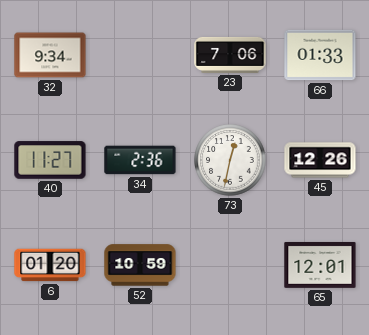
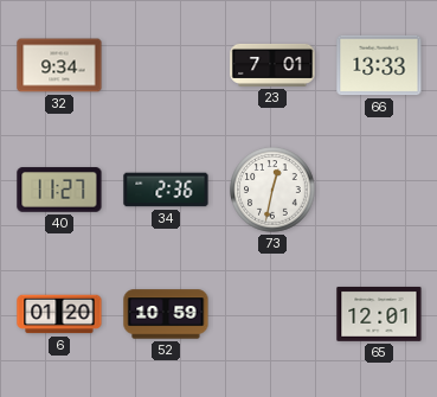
23: 7:06 -> 7:01 (272, 65)
66: 01:33 -> 13:33 (379, 65)
45: 12:26 -> none (320, 160)
